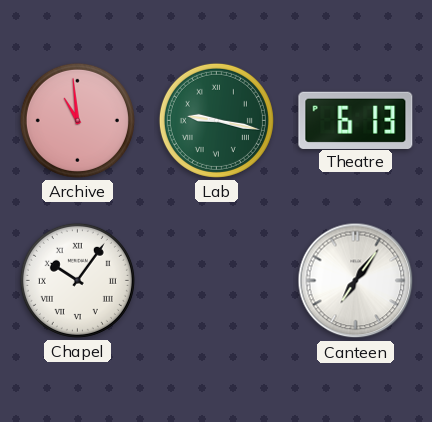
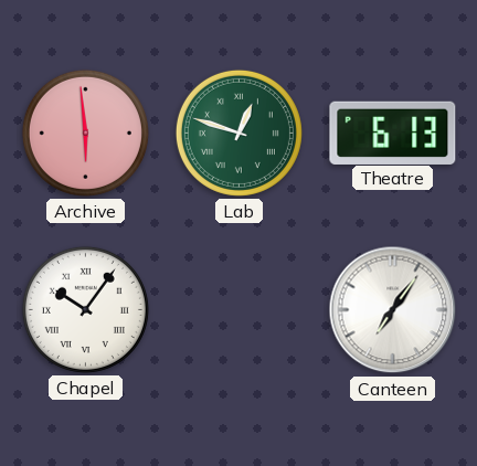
Archive: 10:59 -> 5:59 (85, 133)
Lab: 9:17 -> 12:48 (239, 133)
